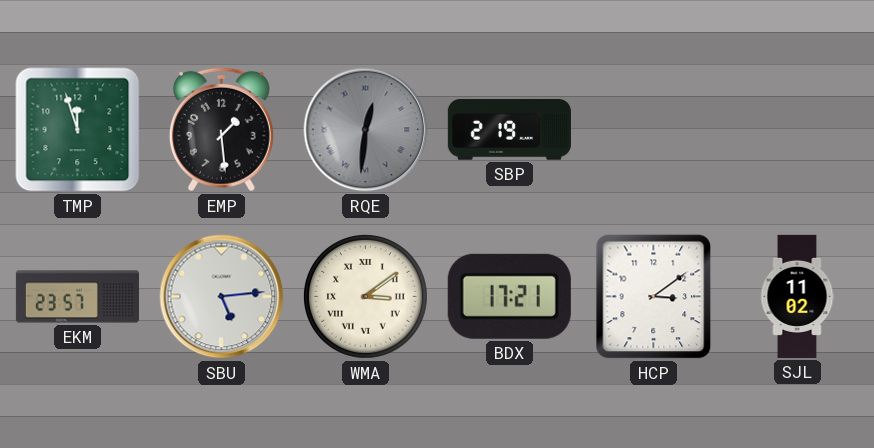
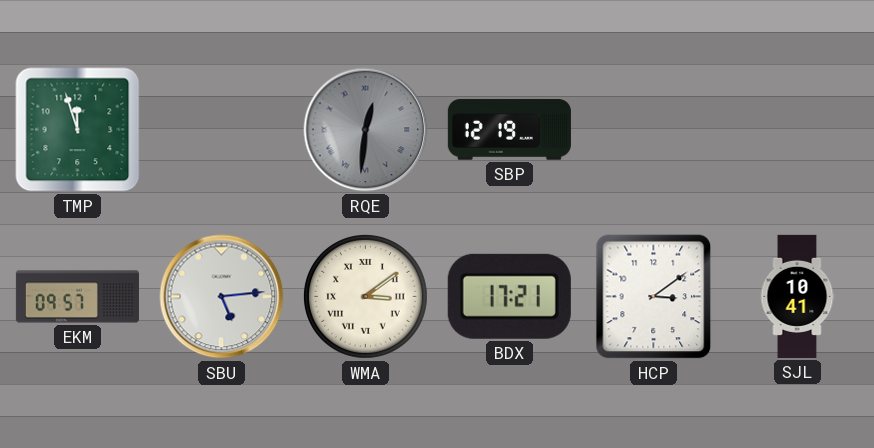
EMP: 1:29 -> none (221, 129)
SBP: 2:19 -> 12:19 (509, 130)
EKM: 23:57 -> 09:57 (77, 297)
SJL: 11:02 -> 10:41 (797, 296)
